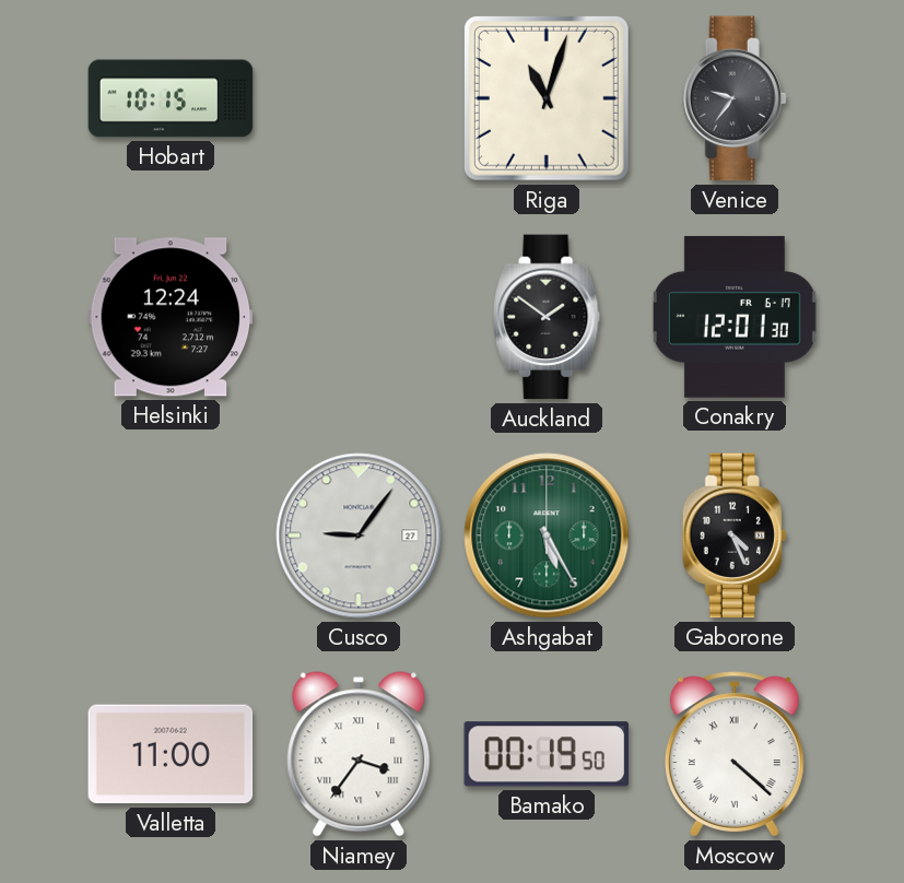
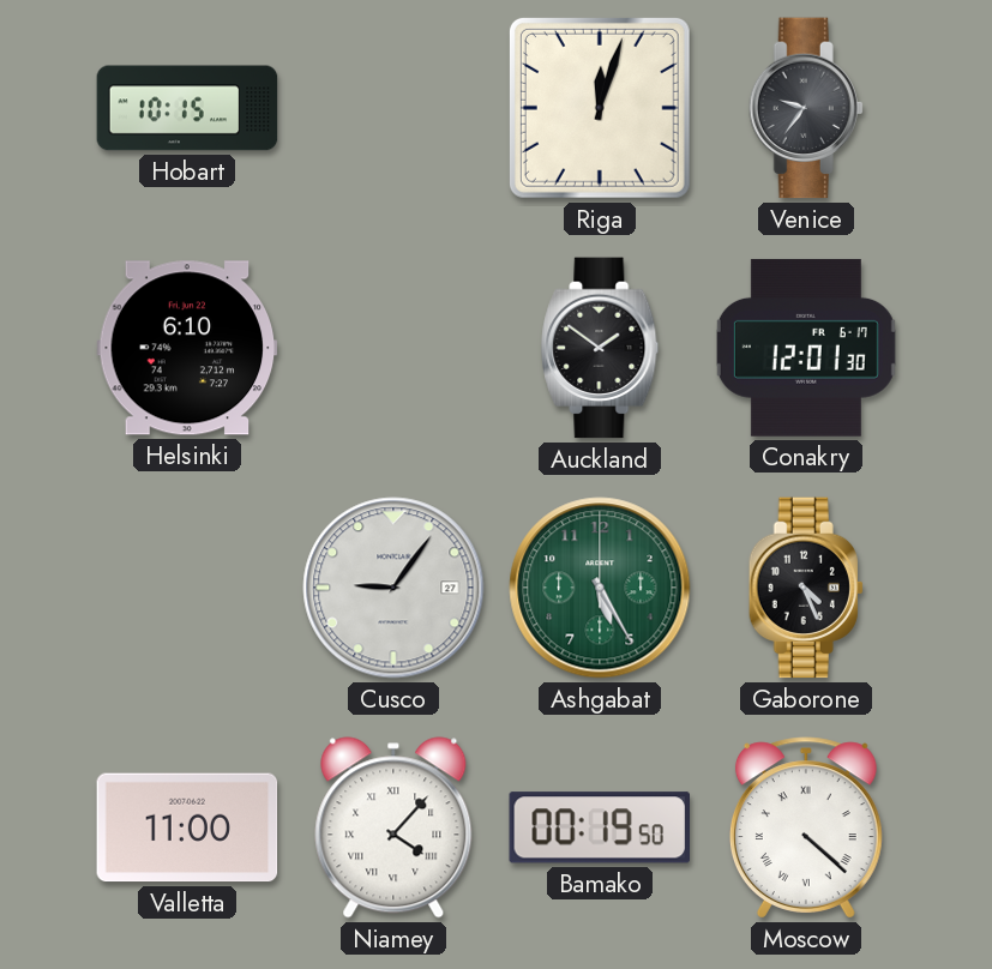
Riga: 11:03 -> 12:03 (600, 108)
Helsinki: 12:24 -> 6:10 (187, 348)
Niamey: 3:36 -> 4:07 (393, 827)
